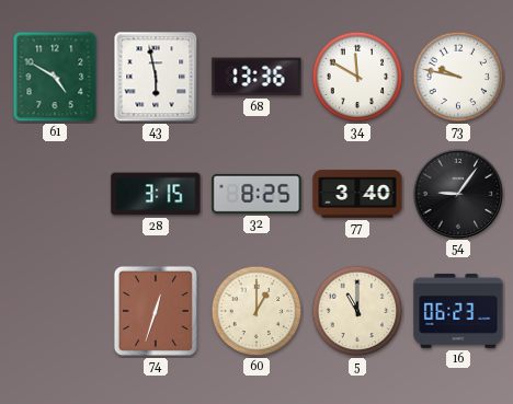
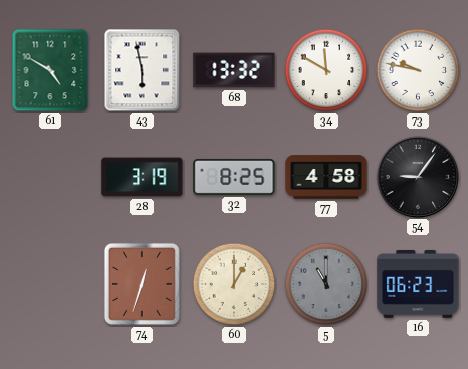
68: 13:36 -> 13:32 (234, 70)
28: 3:15 -> 3:19 (142, 177)
77: 3:40 -> 4:58 (326, 177)
5 dial: cream -> grey (326, 284)
